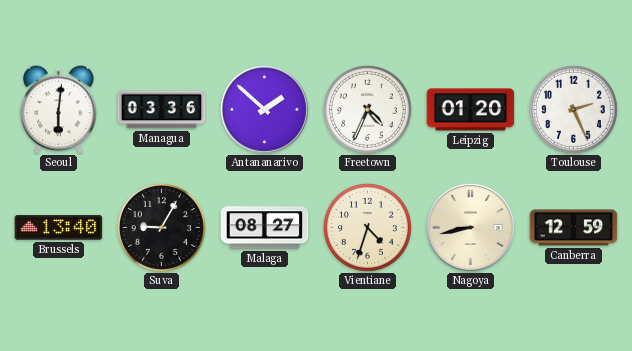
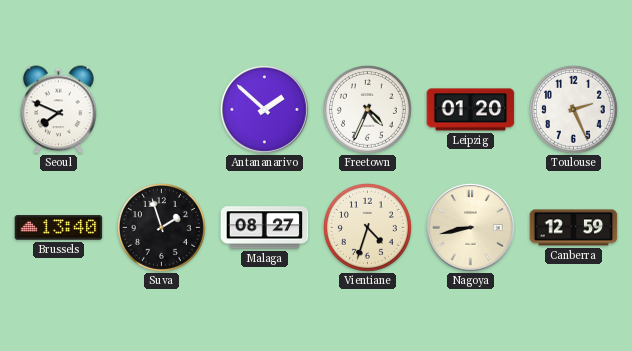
Seoul: 6:01 -> 7:49 (59, 110)
Managua: 03:36 -> none (162, 110)
Suva: 9:05 -> 1:57 (161, 227)
